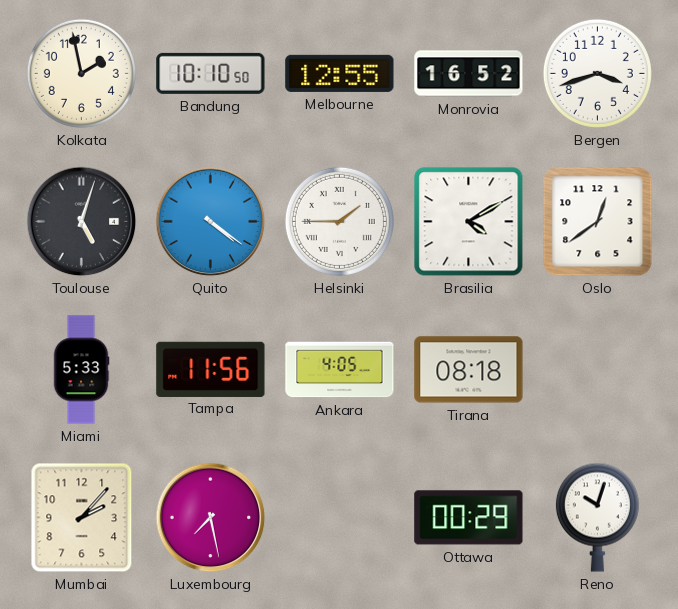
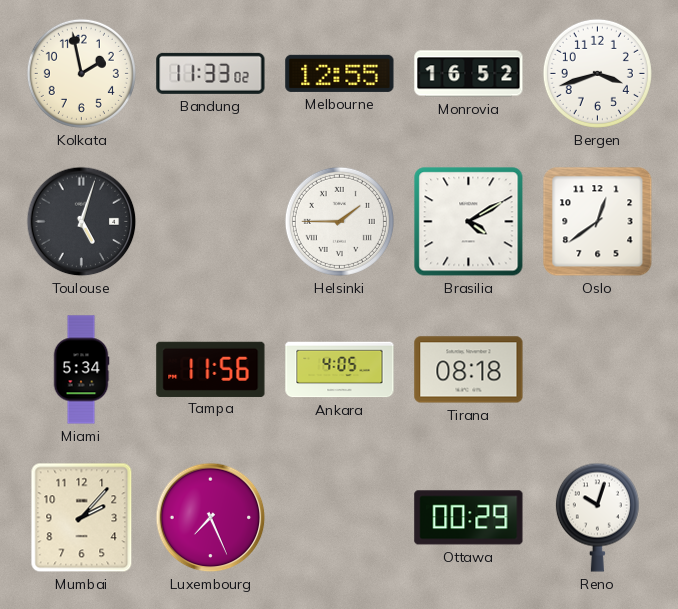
Bandung: 10:10 -> 11:33 (211, 73)
Quito: 4:21 -> none (211, 222)
Miami: 5:33 -> 5:34 (81, 370)
Luxembourg: 7:28 -> 7:26 (211, 518)
